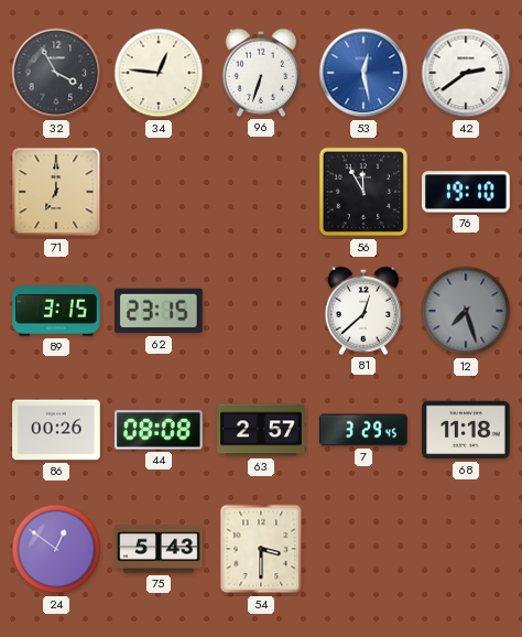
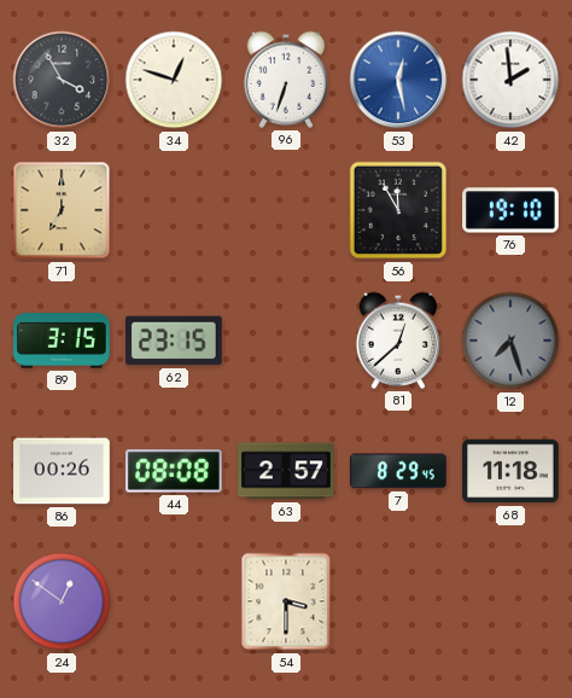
34: 12:46 -> 12:48 (174, 80)
42: 2:39 -> 1:59 (510, 80)
7: 3:29 -> 8:29 (398, 471)
75: 5:43 -> none (159, 549)
